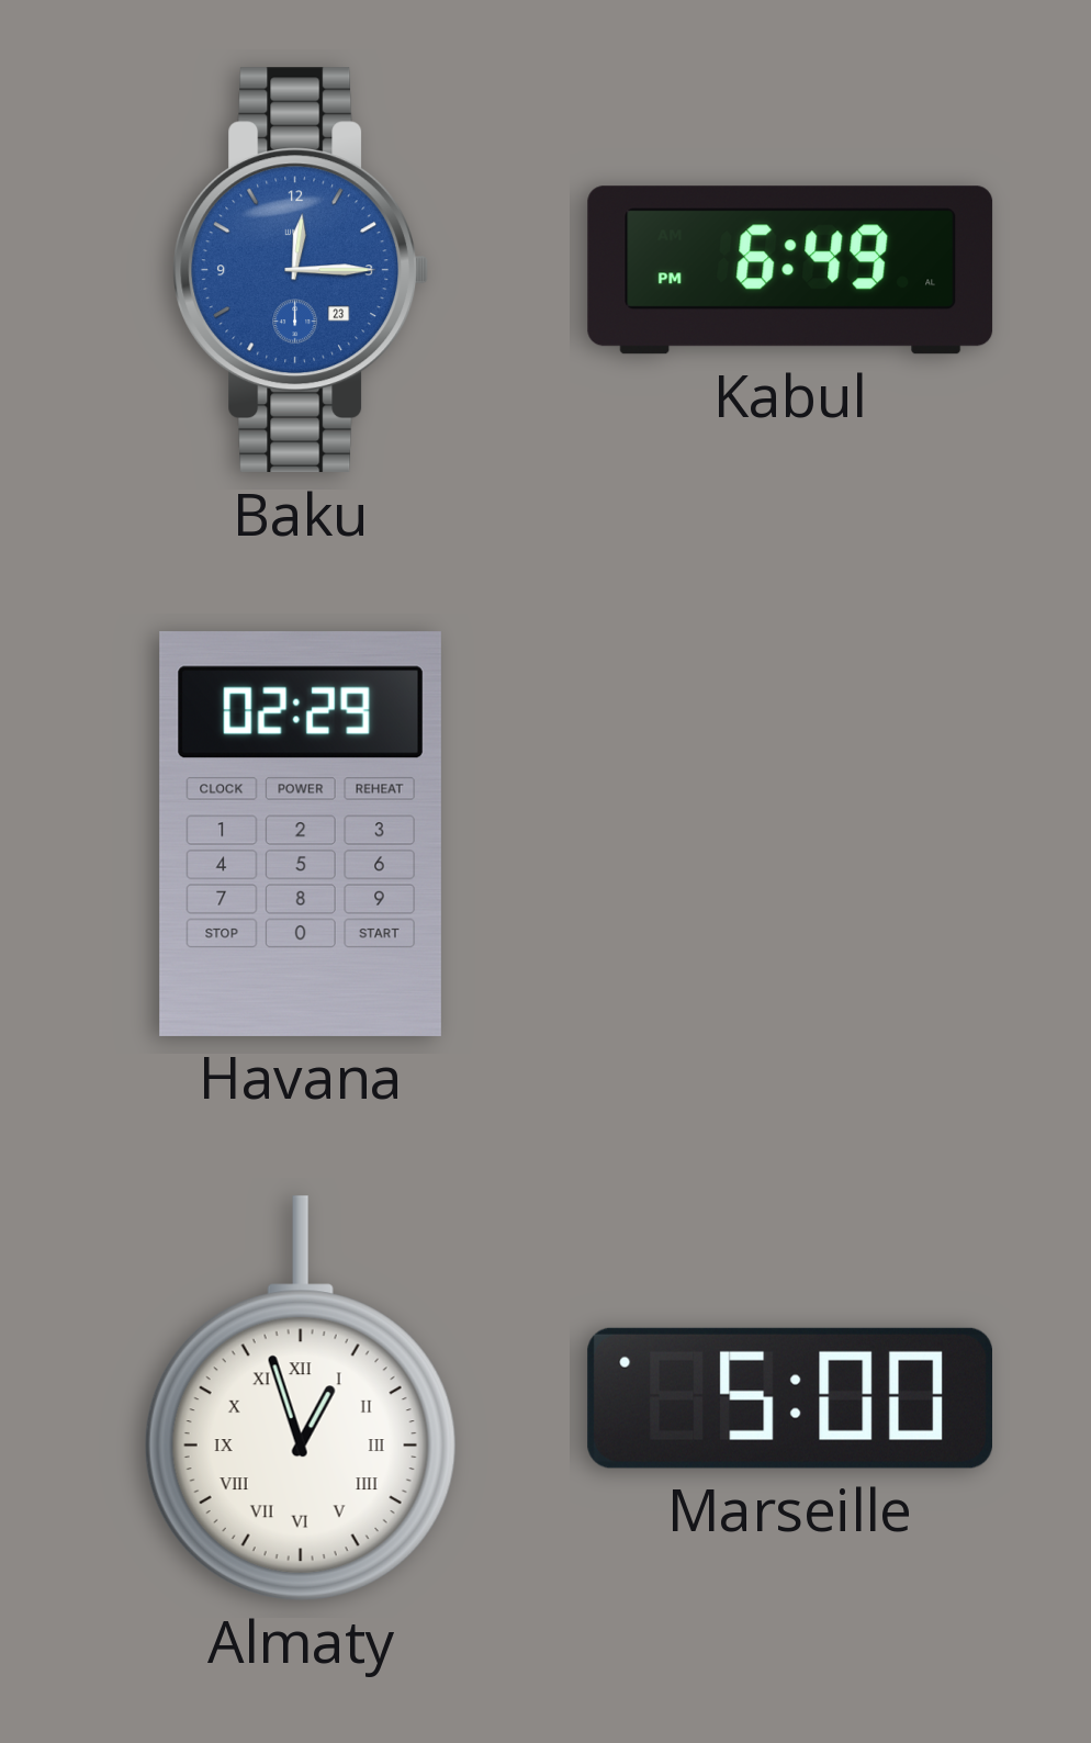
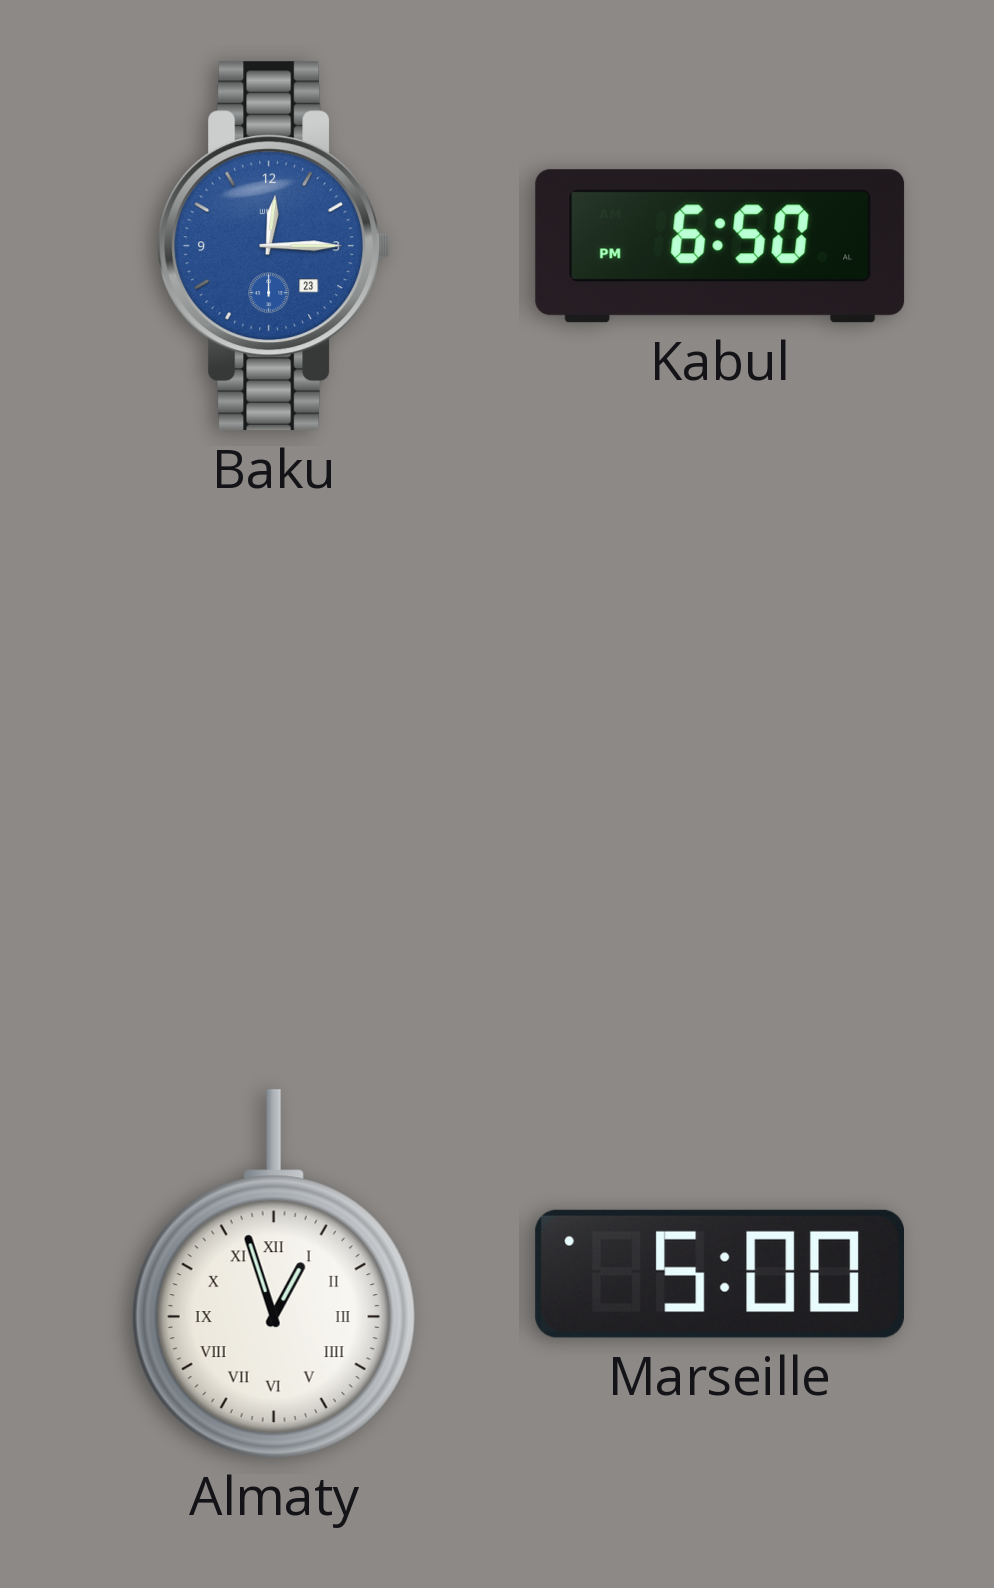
Kabul: 6:49 -> 6:50 (720, 246)
Havana: 02:29 -> none (301, 834)
